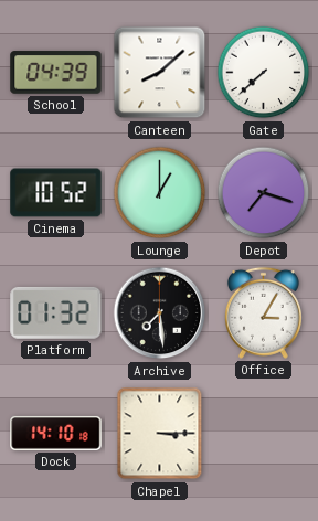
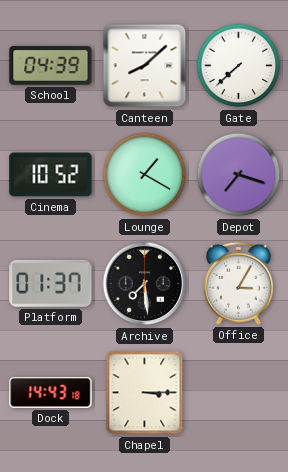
Lounge: 1:00 -> 1:20 (145, 175)
Platform: 01:32 -> 01:37 (51, 283)
Dock: 14:10 -> 14:43 (51, 392)
